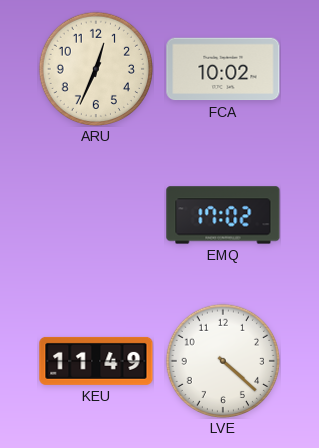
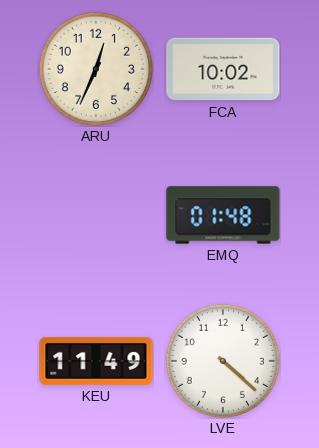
EMQ: 17:02 -> 01:48 (223, 215)
